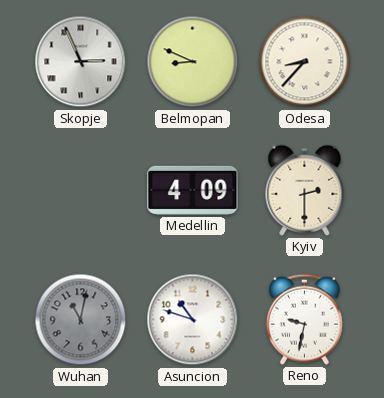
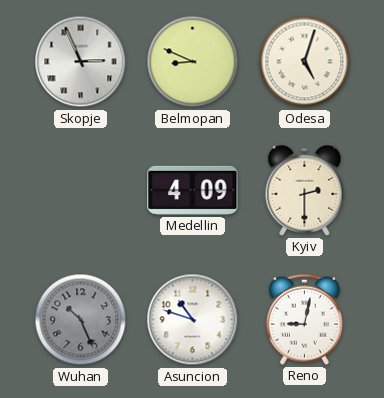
Odesa: 8:37 -> 5:03 (305, 62)
Wuhan: 11:02 -> 10:26 (81, 320)
Reno: 9:32 -> 9:02 (304, 319)
